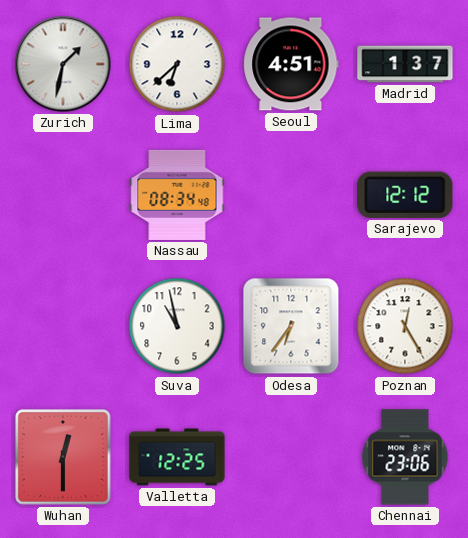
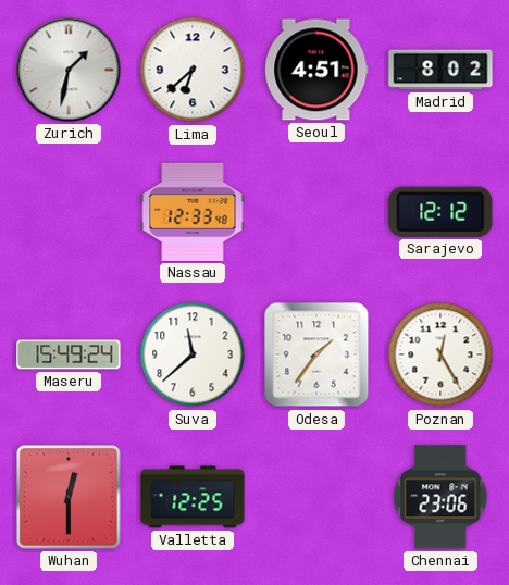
Madrid: 1:37 -> 8:02 (440, 70)
Nassau: 08:34 -> 12:33 (193, 212)
Maseru: none -> 15:49 (69, 354)
Suva: 10:58 -> 11:38 (193, 354)
Odesa: 6:36 -> 1:36 (316, 354)
